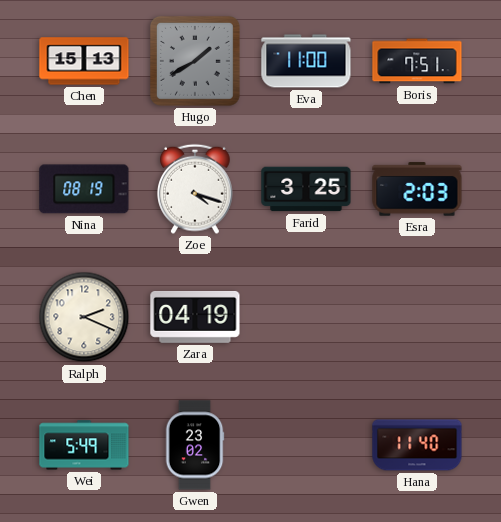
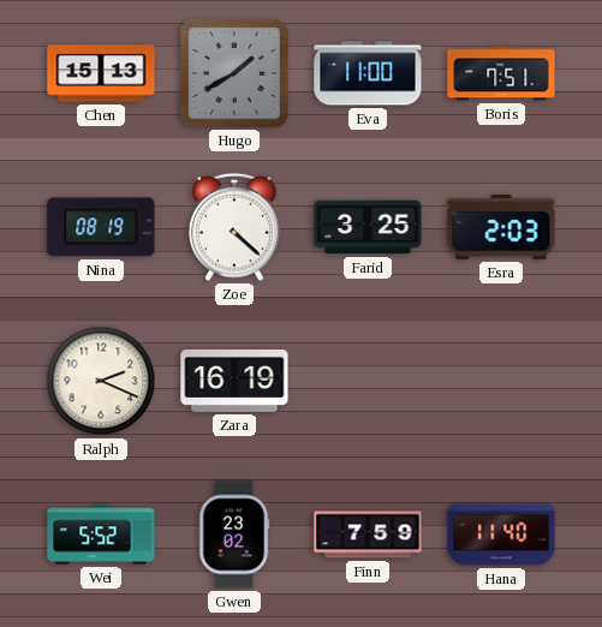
Zoe: 4:18 -> 4:22 (236, 227)
Zara: 04:19 -> 16:19 (234, 381)
Wei: 5:49 -> 5:52 (101, 535)
Finn: none -> 7:59 (368, 535)
